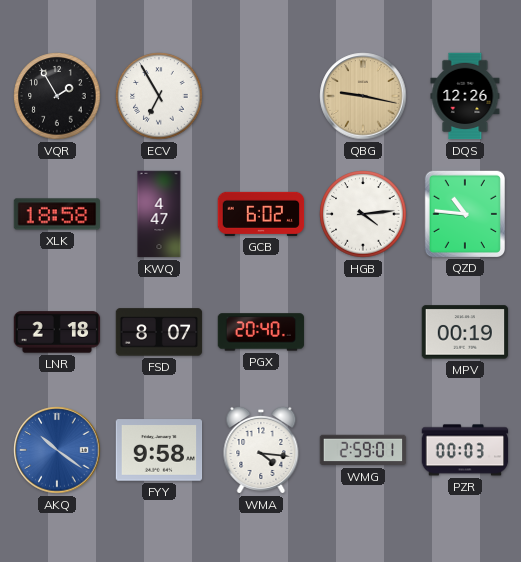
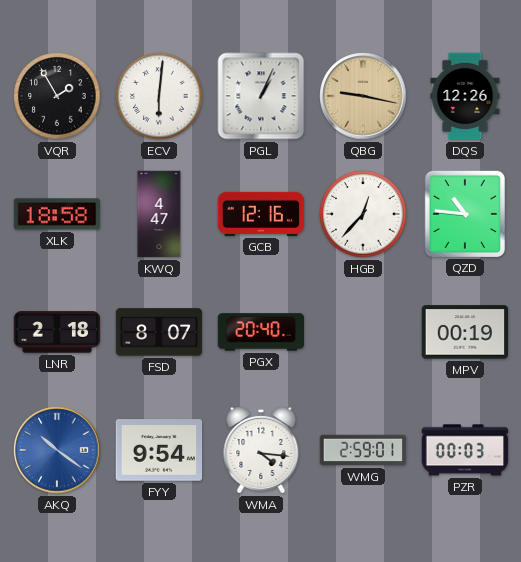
ECV: 6:55 -> 6:01 (159, 96)
PGL: none -> 1:04 (261, 96)
GCB: 6:02 -> 12:16 (261, 214)
HGB: 4:14 -> 12:37 (363, 214)
FYY: 9:58 -> 9:54 (159, 450)
